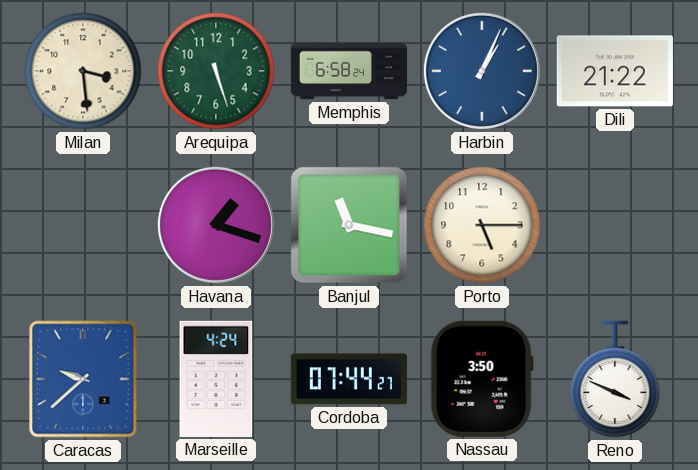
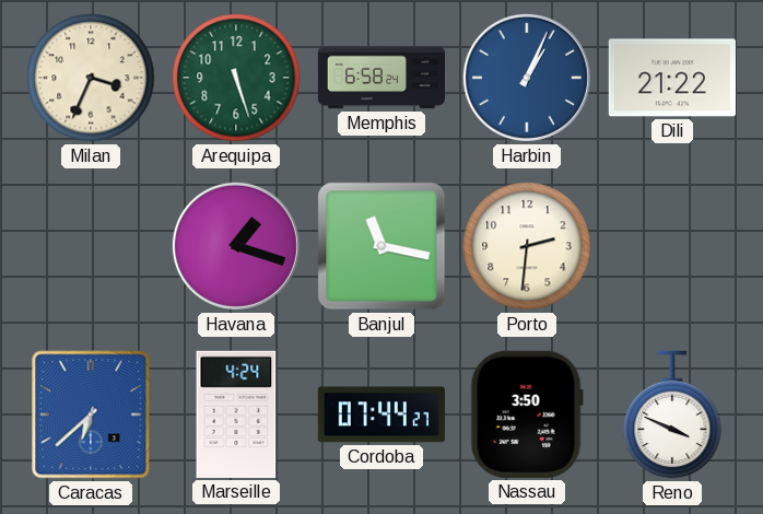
Milan: 3:29 -> 3:34 (91, 78)
Porto: 5:15 -> 2:31 (527, 246)
Caracas: 9:38 -> 6:38 (91, 414)
